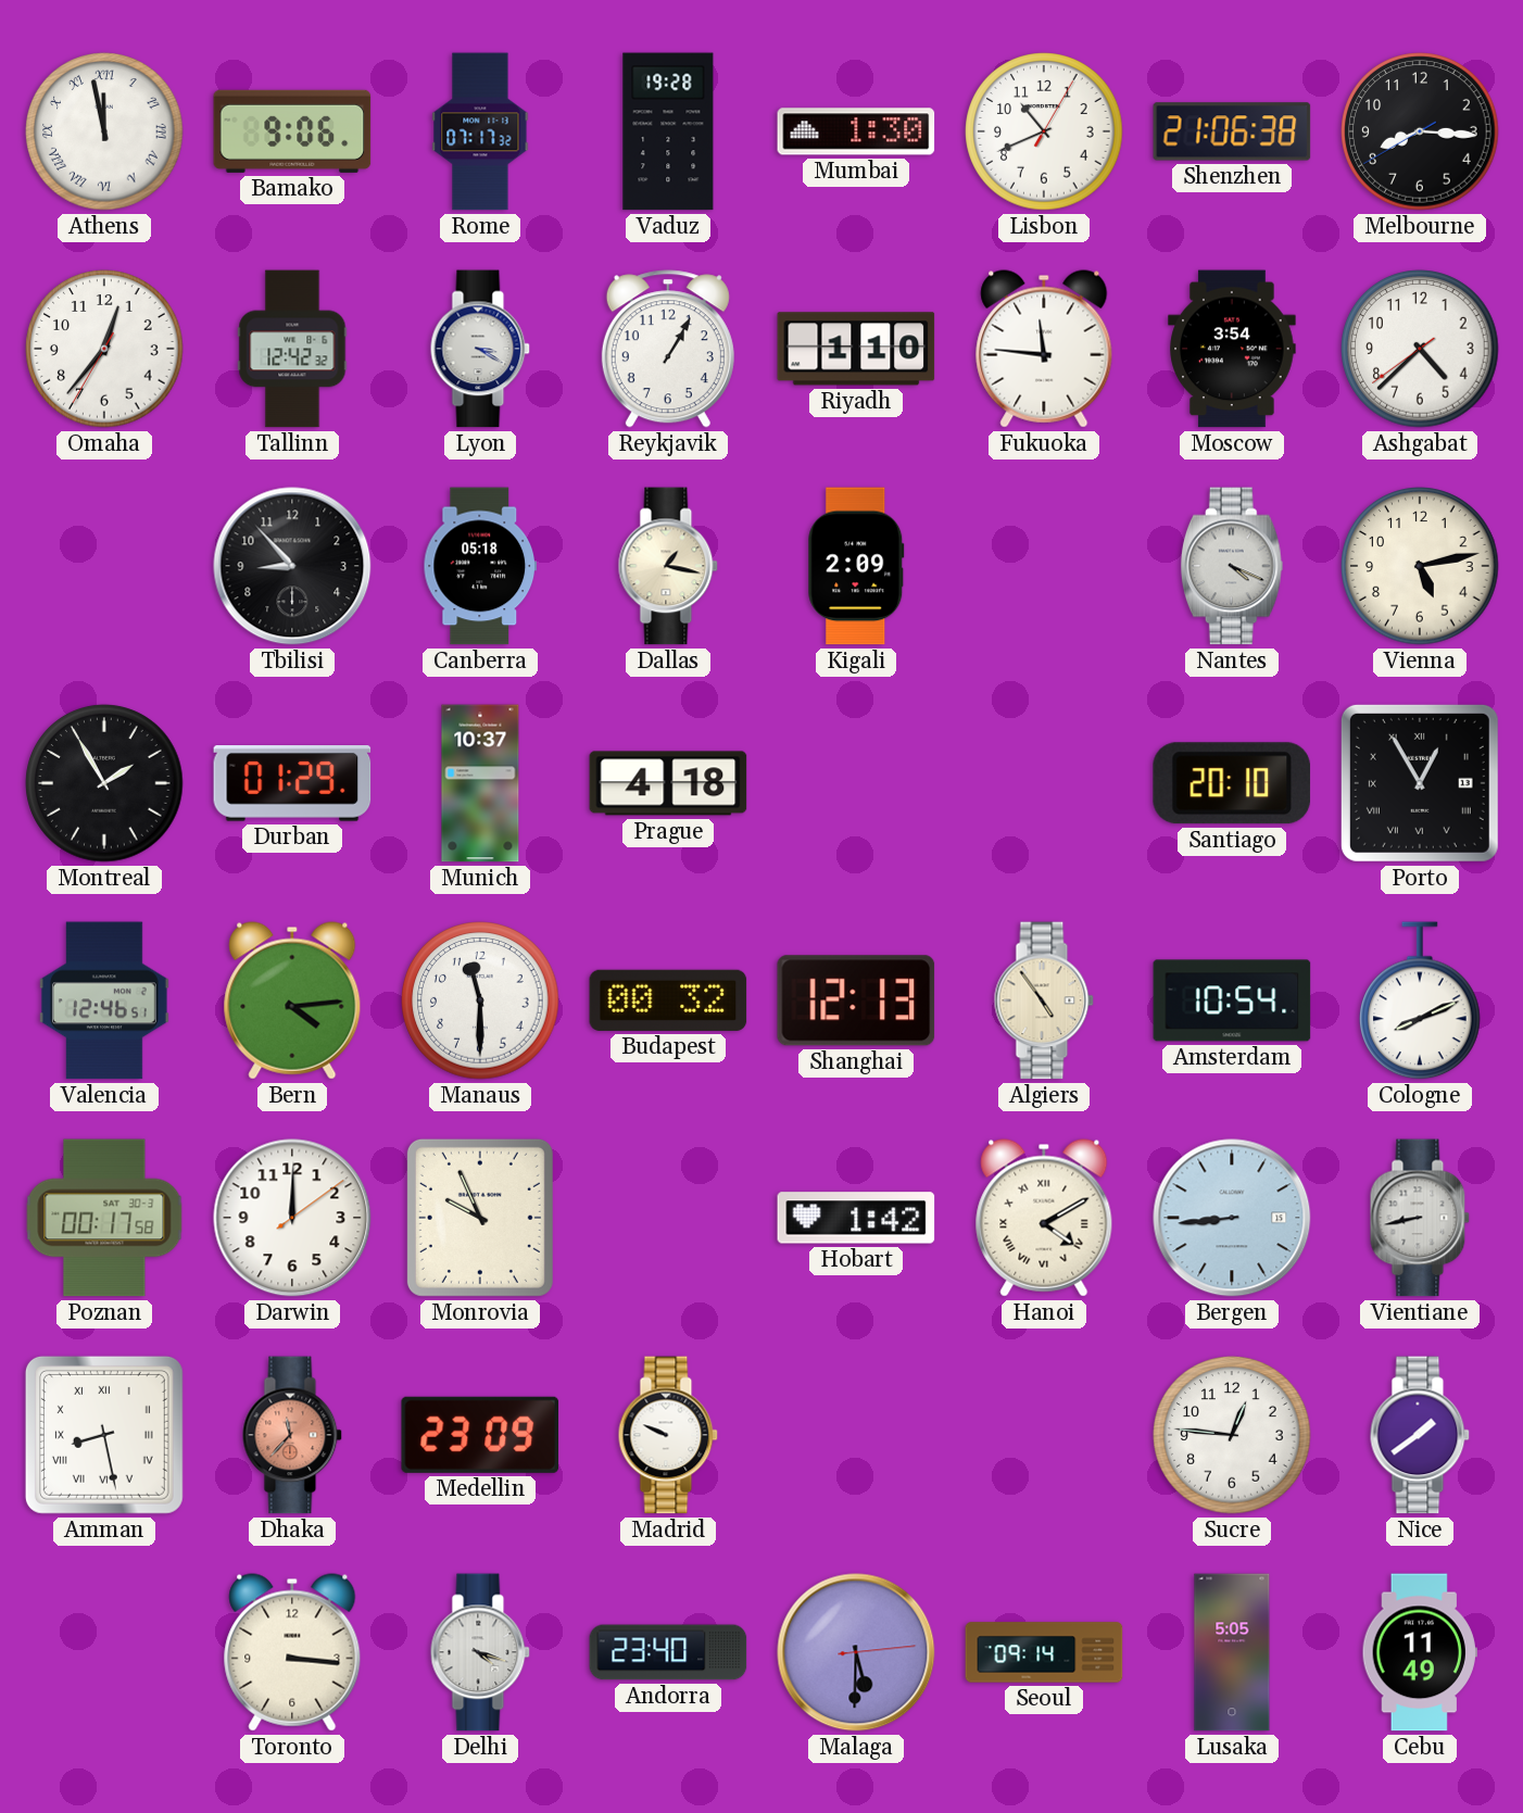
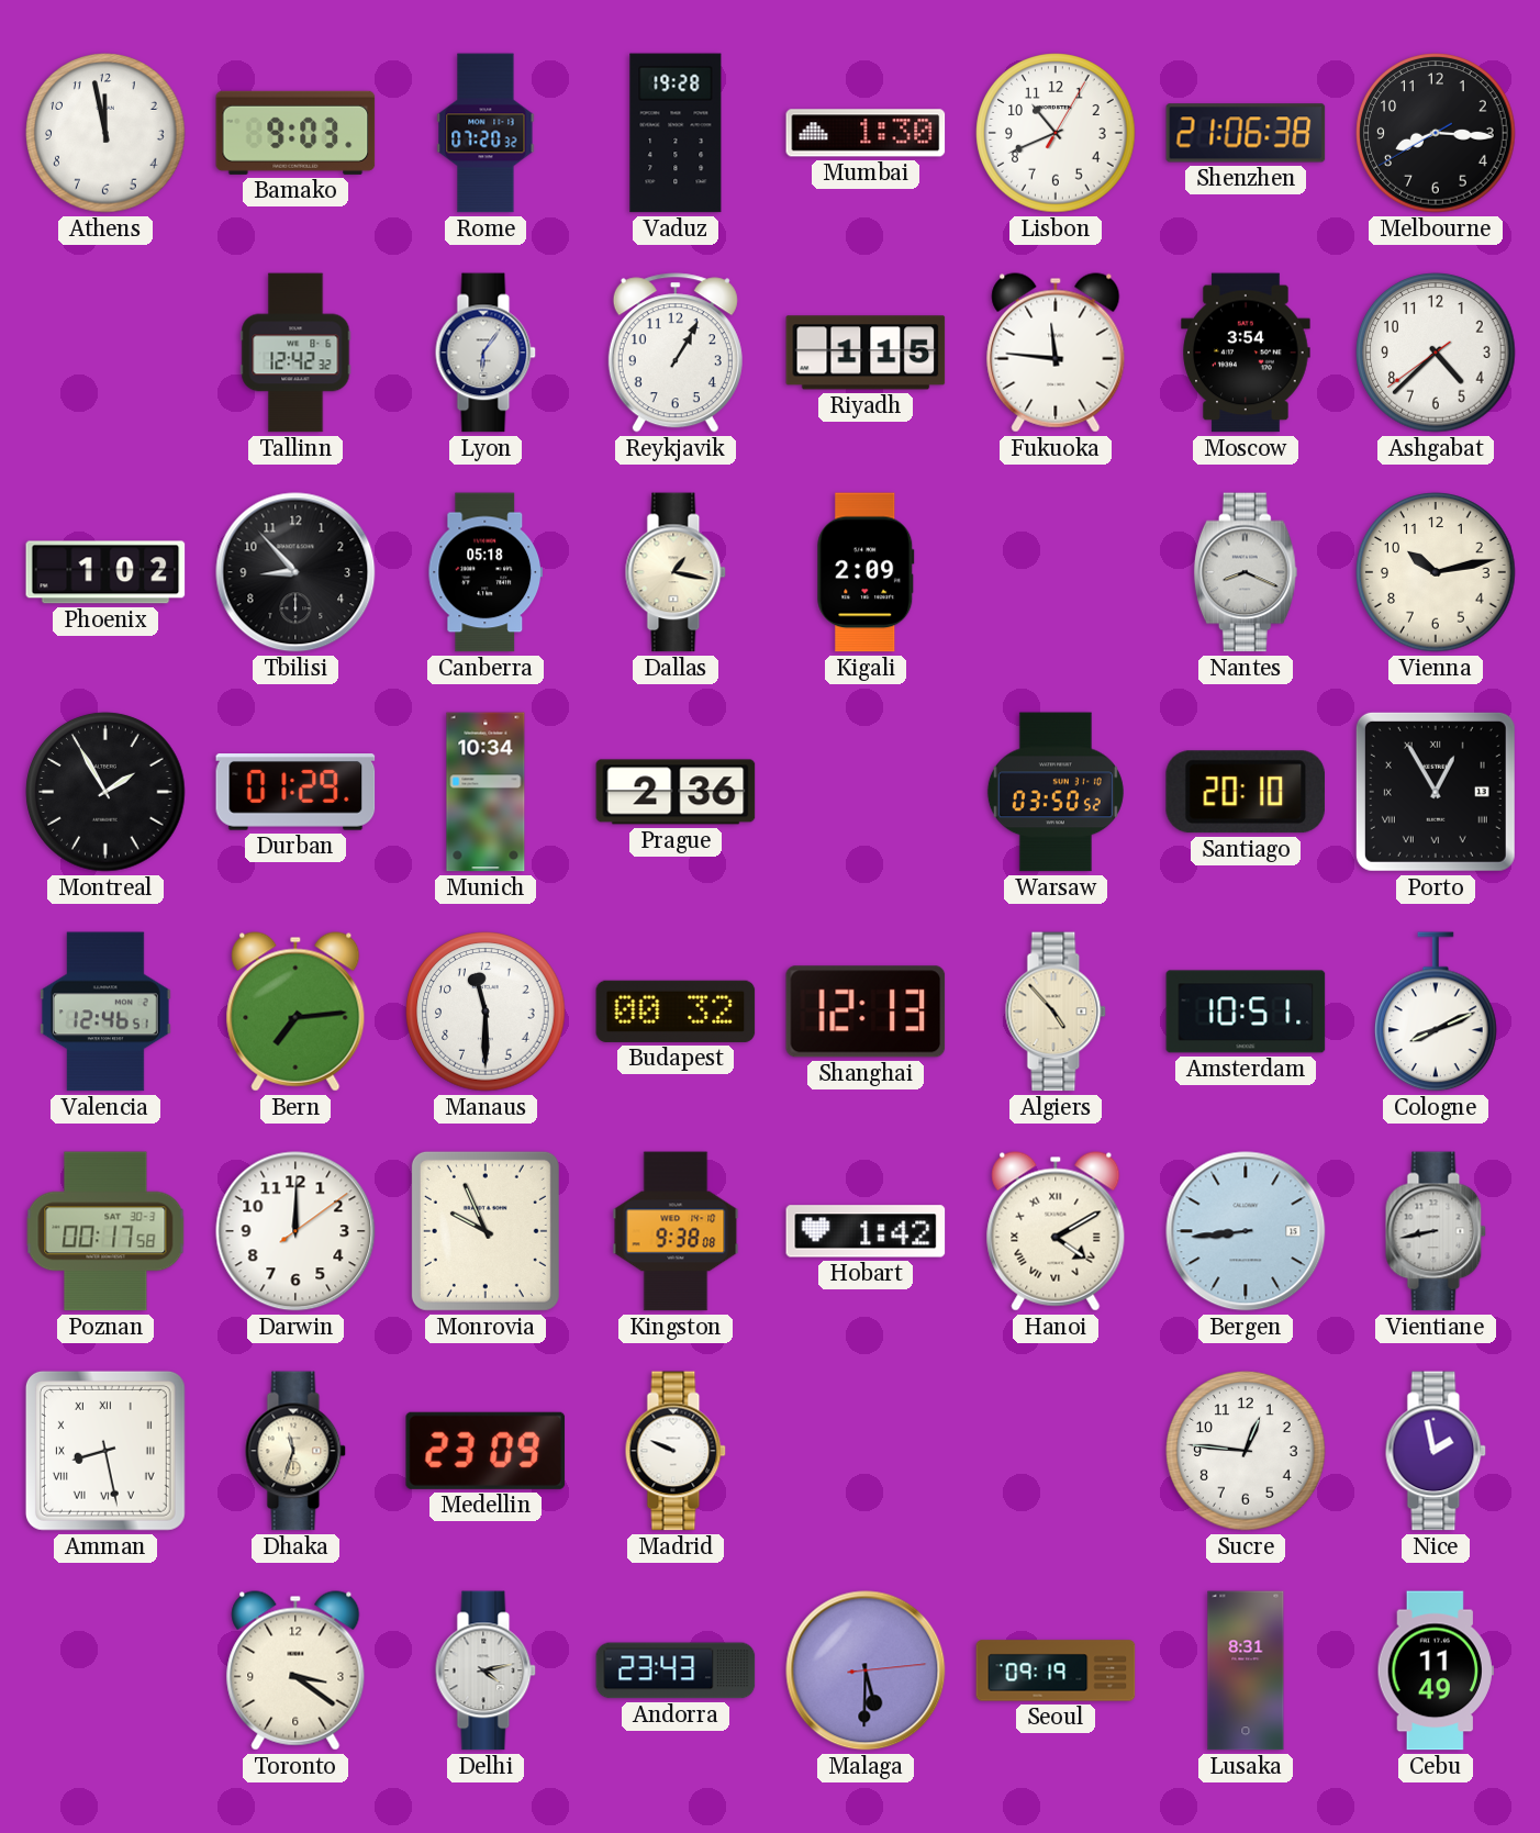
Athens numerals: Roman -> Arabic (105, 133)
Bamako: 9:06 -> 9:03 (295, 133)
Rome: 07:17 -> 07:20 (486, 133)
Omaha: 12:36 -> none (104, 349)
Lyon: 3:20 -> 6:06 (486, 353)
Riyadh: 1:10 -> 1:15 (866, 353)
Phoenix: none -> 1:02 (105, 572)
Nantes: 4:19 -> 8:19 (1246, 572)
Vienna: 5:13 -> 10:13 (1436, 572)
Munich: 10:37 -> 10:34 (486, 792)
Prague: 4:18 -> 2:36 (676, 792)
Warsaw: none -> 03:50 (1056, 792)
Bern: 4:14 -> 7:14 (295, 1011)
Algiers: 4:54 -> 4:53 (1056, 1011)
Amsterdam: 10:54 -> 10:51 (1246, 1011)
Kingston: none -> 9:38 (676, 1231)
Dhaka: 11:37 -> 11:33 (295, 1451)
Dhaka dial: salmon -> cream (295, 1451)
Nice: 1:39 -> 1:58 (1436, 1451)
Toronto: 3:16 -> 3:21 (295, 1670)
Delhi: 4:18 -> 4:13 (486, 1670)
Andorra: 23:40 -> 23:43 (676, 1670)
Seoul: 09:14 -> 09:19 (1056, 1670)
Lusaka: 5:05 -> 8:31 (1246, 1670)
